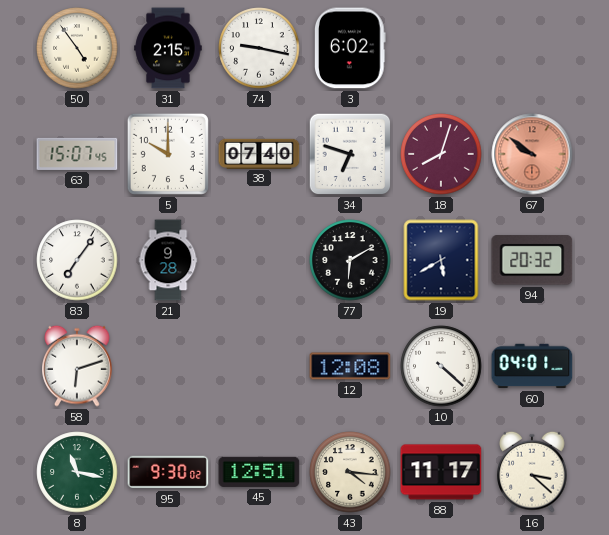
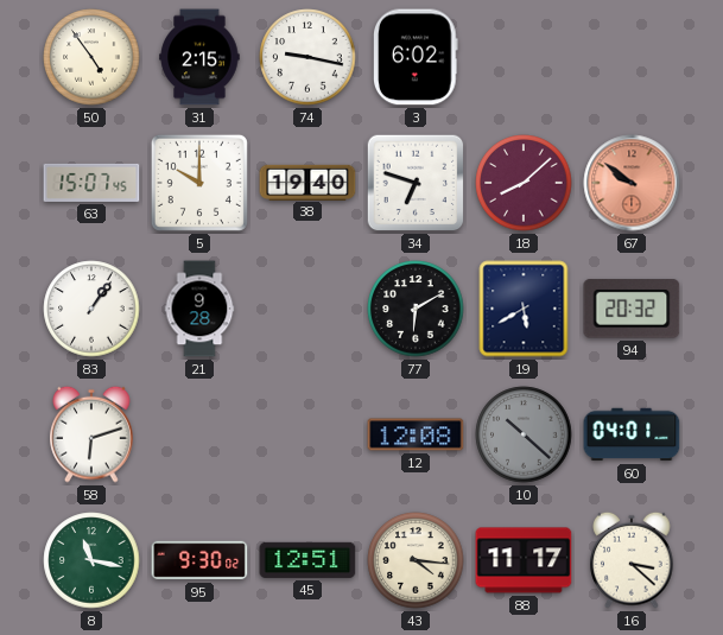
38: 07:40 -> 19:40 (307, 182)
18: 8:03 -> 8:08 (524, 183)
83: 7:06 -> 1:06 (91, 309)
10: 4:22 -> 10:22 (524, 434)
10 dial: white -> grey (524, 434)
